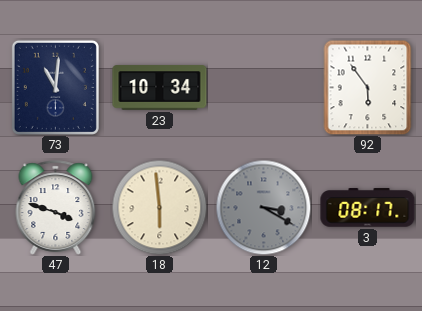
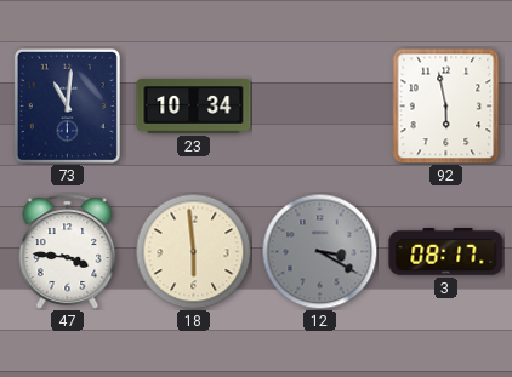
92: 5:54 -> 5:58 (446, 105)
47: 3:48 -> 3:46 (68, 252)
